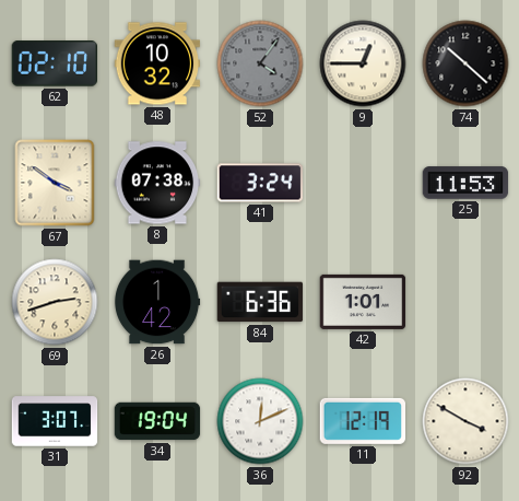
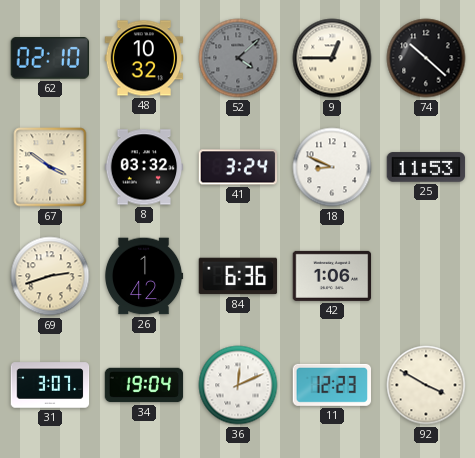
52: 4:06 -> 4:08 (238, 58)
8: 07:38 -> 03:32 (144, 167)
18: none -> 8:49 (332, 167)
42: 1:01 -> 1:06 (332, 276)
11: 12:19 -> 12:23 (332, 385)
